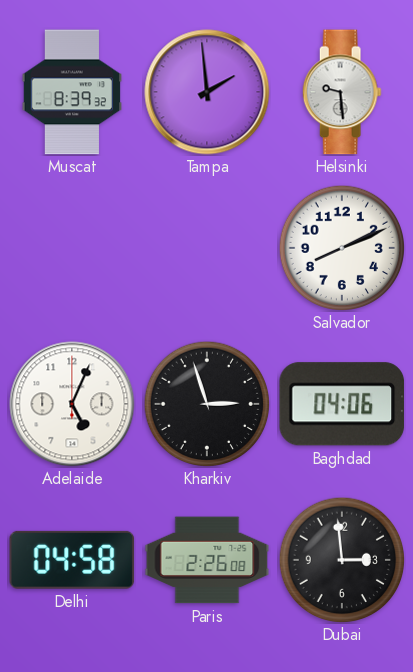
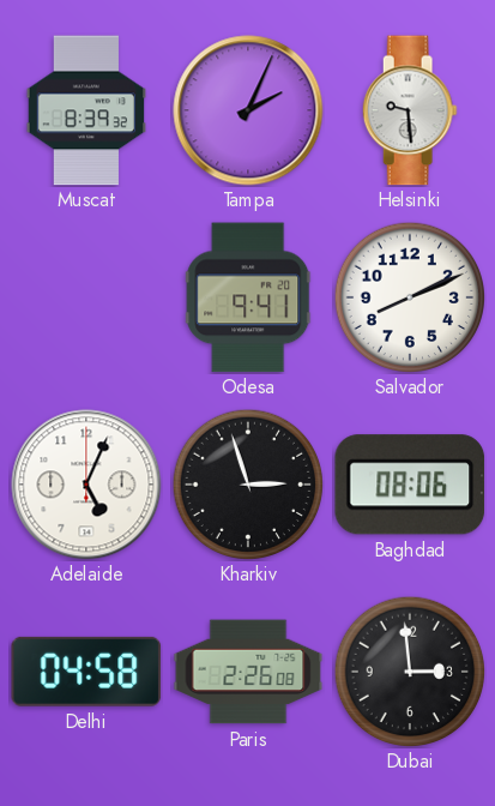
Tampa: 1:59 -> 2:04 (248, 110)
Odesa: none -> 9:41 (248, 297)
Baghdad: 04:06 -> 08:06 (410, 485)
